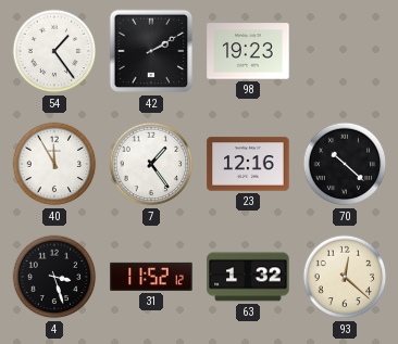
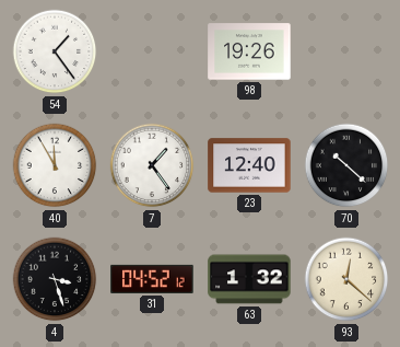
42: 2:10 -> none (151, 51)
98: 19:23 -> 19:26 (249, 51)
23: 12:16 -> 12:40 (249, 165)
31: 11:52 -> 04:52 (152, 279)
